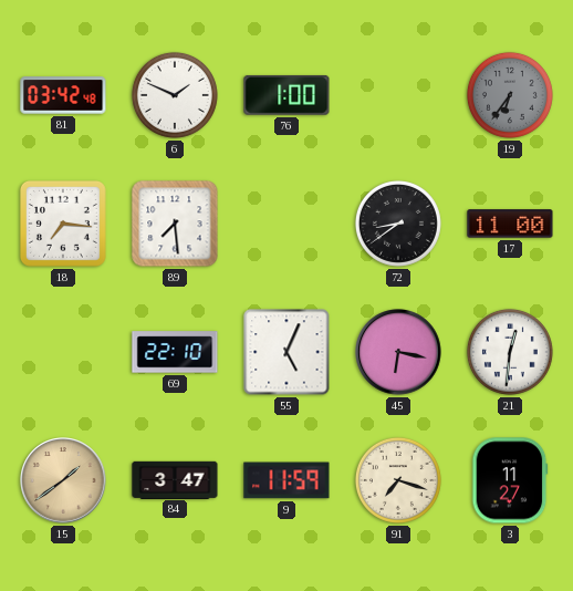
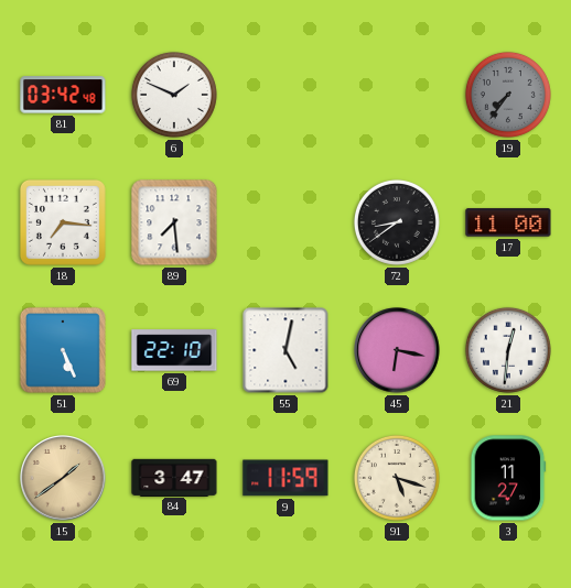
76: 1:00 -> none (286, 95)
19: 6:36 -> 7:36 (508, 95)
51: none -> 5:26 (63, 350)
55: 5:04 -> 5:02 (285, 350)
91: 7:18 -> 5:18 (397, 478)
